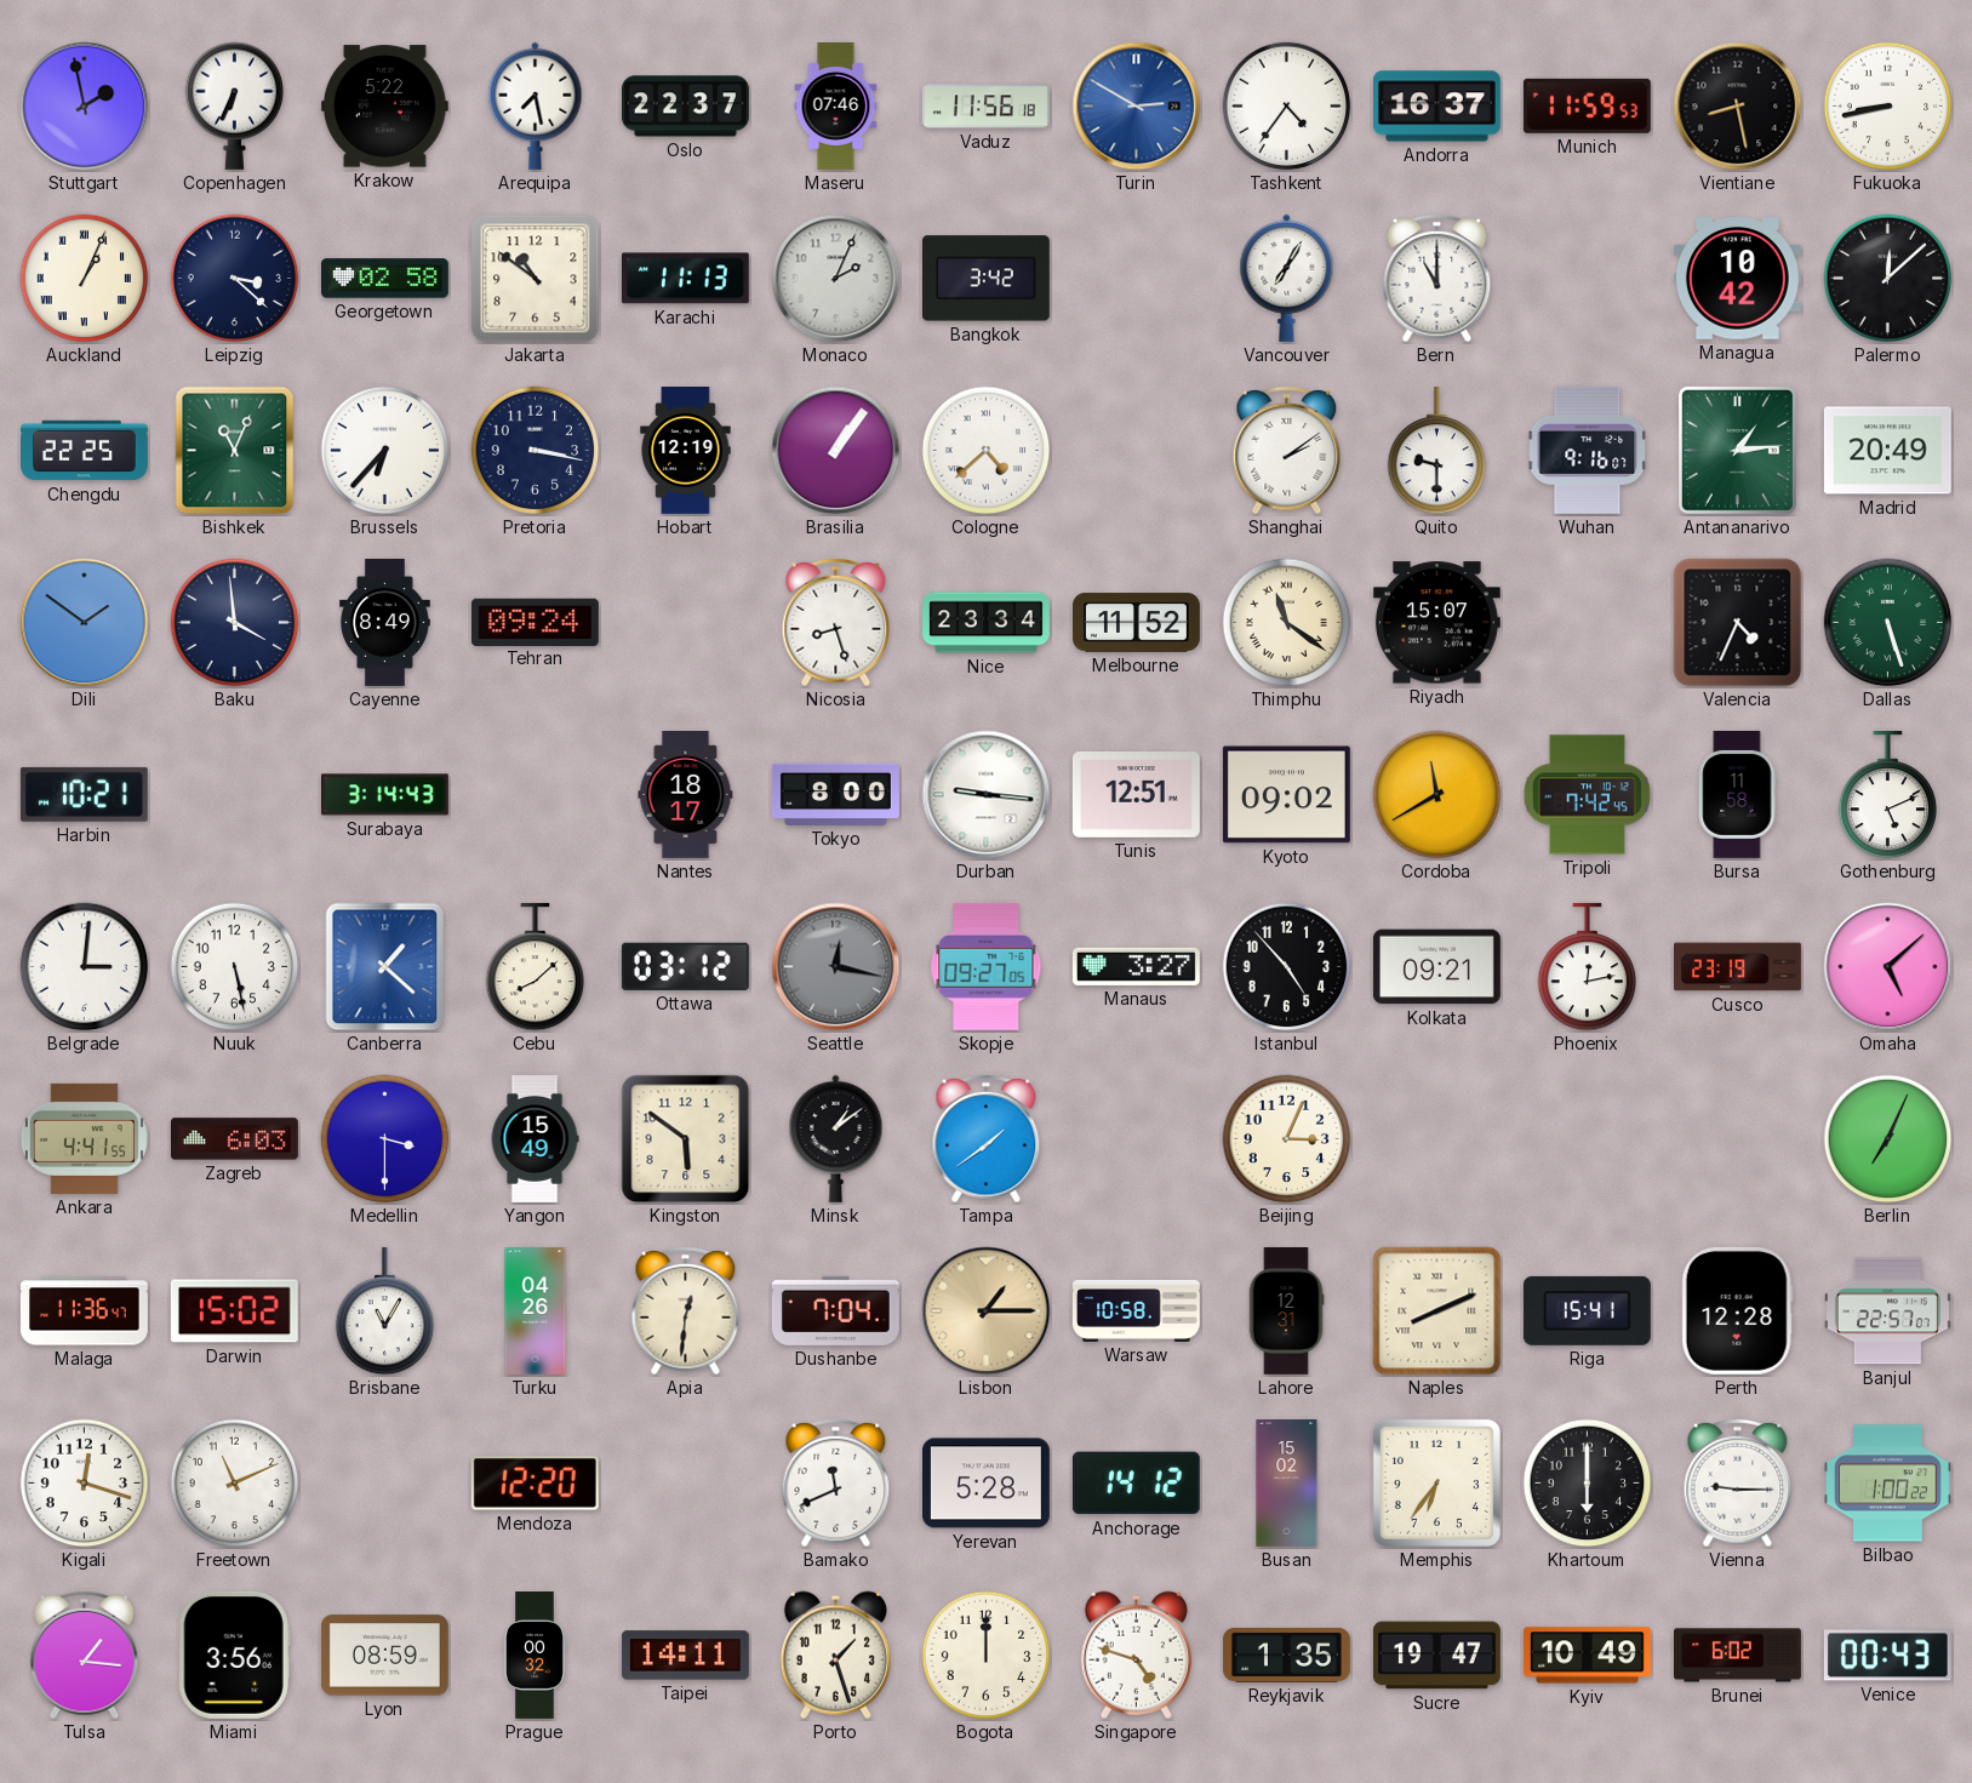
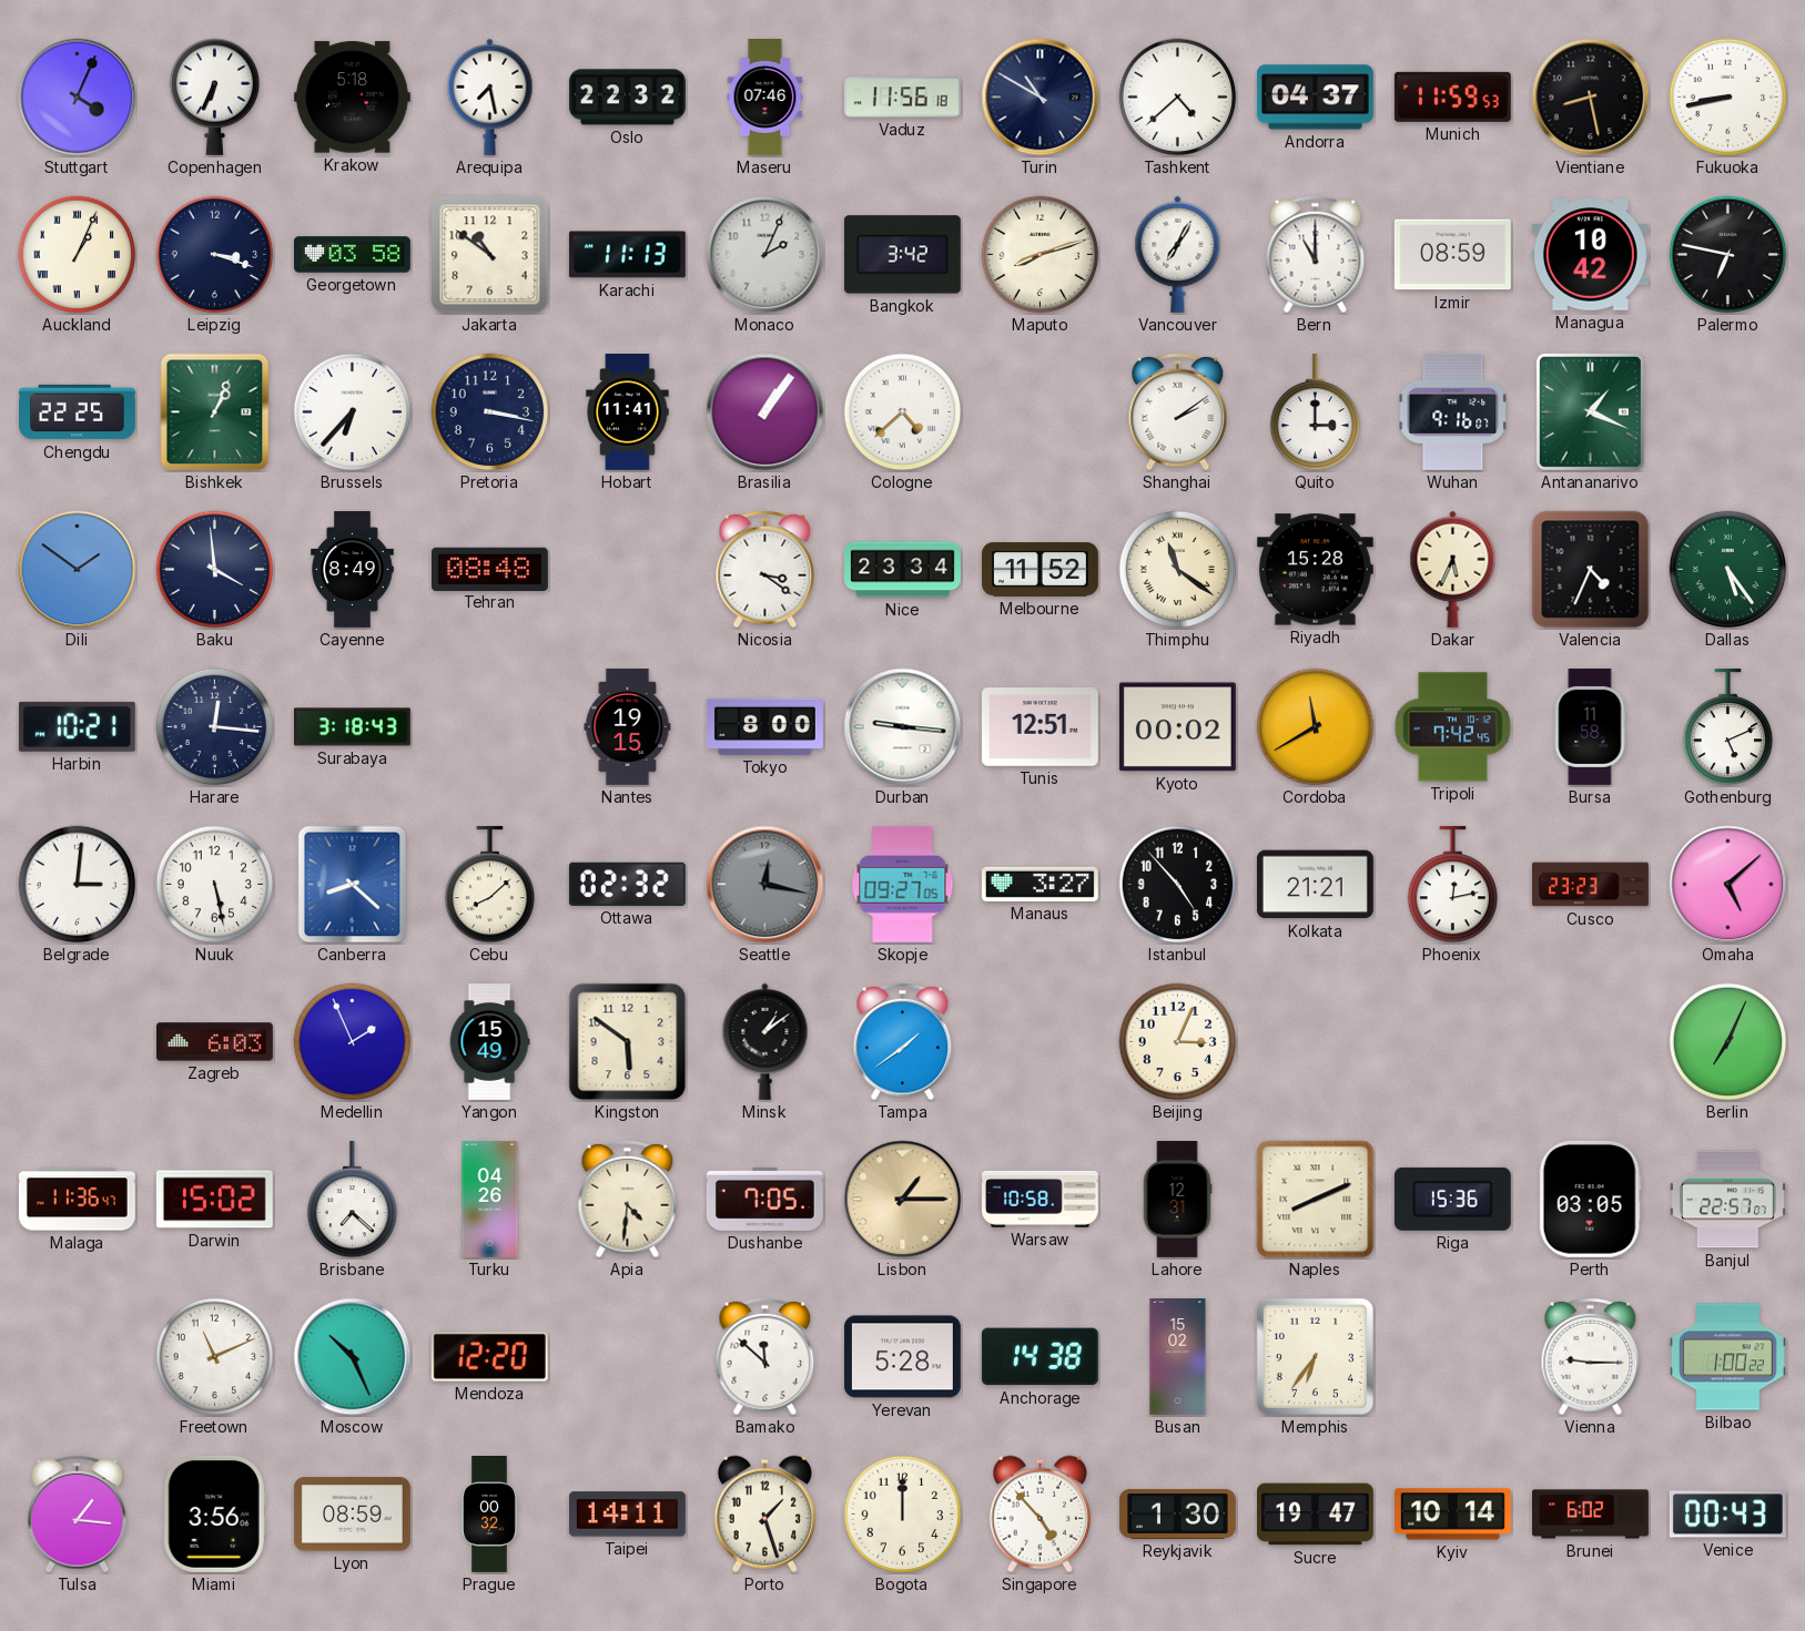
Stuttgart: 1:58 -> 4:04 (78, 98)
Krakow: 5:22 -> 5:18 (352, 98)
Oslo: 22:37 -> 22:32 (627, 98)
Turin: 2:50 -> 10:50 (1041, 98)
Turin dial: blue -> navy (1041, 98)
Tashkent: 4:36 -> 4:38 (1178, 98)
Andorra: 16:37 -> 04:37 (1315, 98)
Leipzig: 3:22 -> 3:18 (215, 255)
Georgetown: 02:58 -> 03:58 (352, 255)
Maputo: none -> 8:12 (1041, 255)
Izmir: none -> 08:59 (1452, 255)
Palermo: 12:08 -> 6:47 (1728, 255)
Bishkek: 11:04 -> 1:04 (215, 412)
Hobart: 12:19 -> 11:41 (628, 412)
Quito: 9:30 -> 3:00 (1316, 412)
Antananarivo: 1:14 -> 1:19 (1590, 411)
Madrid: 20:49 -> none (1887, 451)
Tehran: 09:24 -> 08:48 (489, 569)
Nicosia: 8:27 -> 3:21 (765, 570)
Riyadh: 15:07 -> 15:28 (1315, 570)
Dakar: none -> 5:34 (1453, 569)
Dallas: 5:27 -> 5:24 (1728, 570)
Harare: none -> 12:16 (215, 727)
Surabaya: 3:14 -> 3:18 (352, 727)
Nantes: 18:17 -> 19:15 (628, 726)
Kyoto: 09:02 -> 00:02 (1177, 727)
Canberra: 1:22 -> 8:22 (353, 885)
Ottawa: 03:12 -> 02:32 (627, 884)
Kolkata: 09:21 -> 21:21 (1315, 885)
Cusco: 23:19 -> 23:23 (1591, 885)
Ankara: 4:41 -> none (84, 1138)
Medellin: 3:30 -> 1:56 (353, 1042)
Brisbane: 11:05 -> 7:22 (353, 1200)
Apia: 12:31 -> 4:31 (628, 1200)
Dushanbe: 7:04 -> 7:05 (764, 1199)
Riga: 15:41 -> 15:36 (1452, 1199)
Perth: 12:28 -> 03:05 (1590, 1199)
Kigali: 12:18 -> none (85, 1484)
Moscow: none -> 10:26 (353, 1357)
Bamako: 11:41 -> 11:52 (765, 1357)
Anchorage: 14:12 -> 14:38 (1040, 1357)
Khartoum: 6:00 -> none (1588, 1484)
Singapore: 4:48 -> 4:53 (1040, 1513)
Reykjavik: 1:35 -> 1:30 (1177, 1513)
Kyiv: 10:49 -> 10:14 (1453, 1515)
